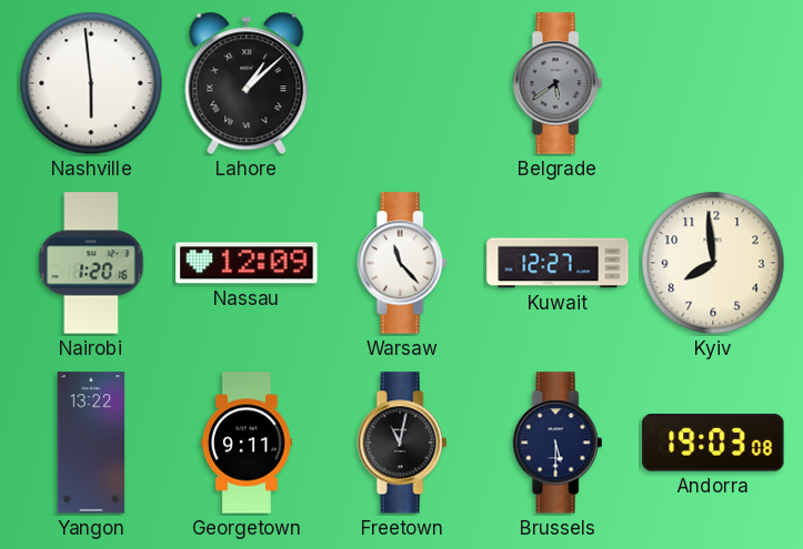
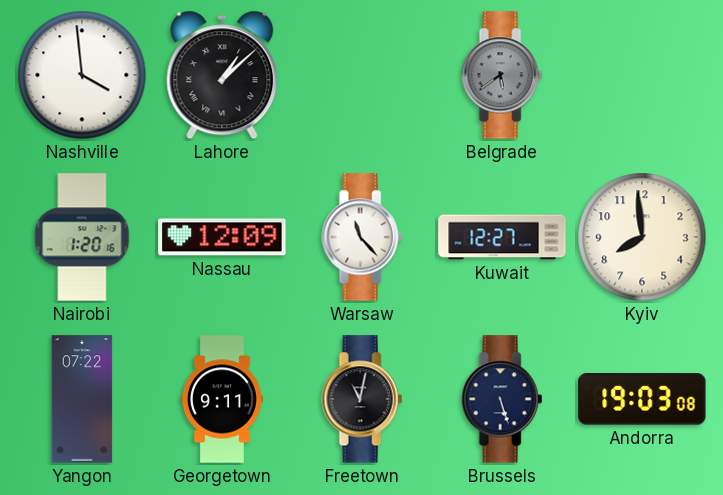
Nashville: 5:59 -> 3:59 (82, 75)
Yangon: 13:22 -> 07:22 (82, 399)
Brussels: 5:30 -> 5:27 (502, 399)
